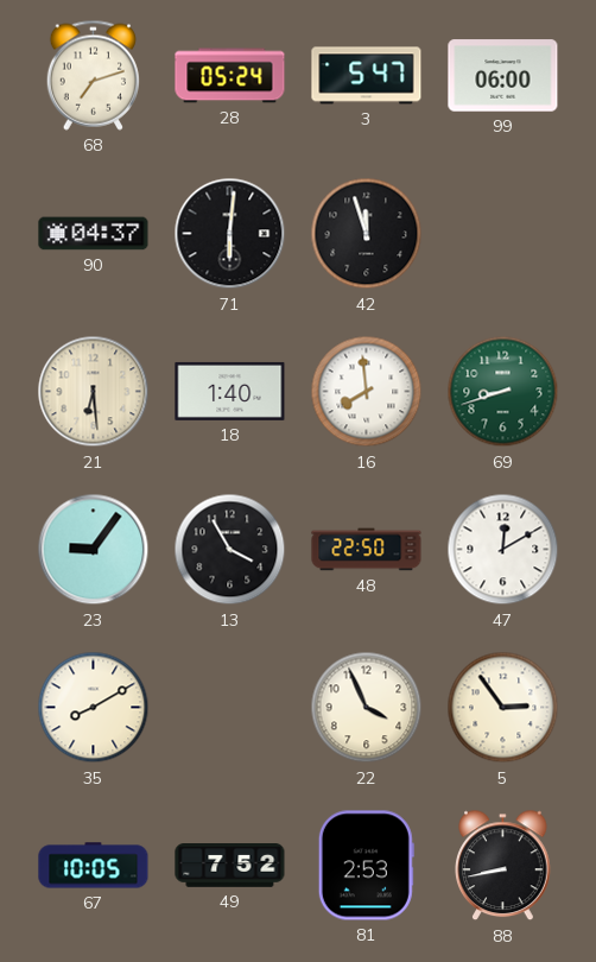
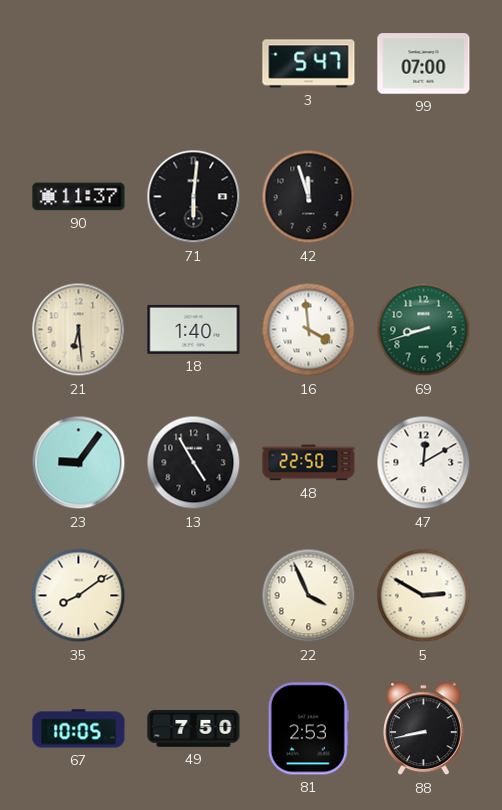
68: 7:12 -> none (93, 75)
28: 05:24 -> none (230, 76)
99: 06:00 -> 07:00 (424, 64)
90: 04:37 -> 11:37 (79, 197)
16: 7:59 -> 3:59 (309, 330)
13: 3:55 -> 4:55 (194, 463)
35: 8:10 -> 8:09 (79, 596)
5: 2:54 -> 2:50 (424, 596)
49: 7:52 -> 7:50 (194, 729)
